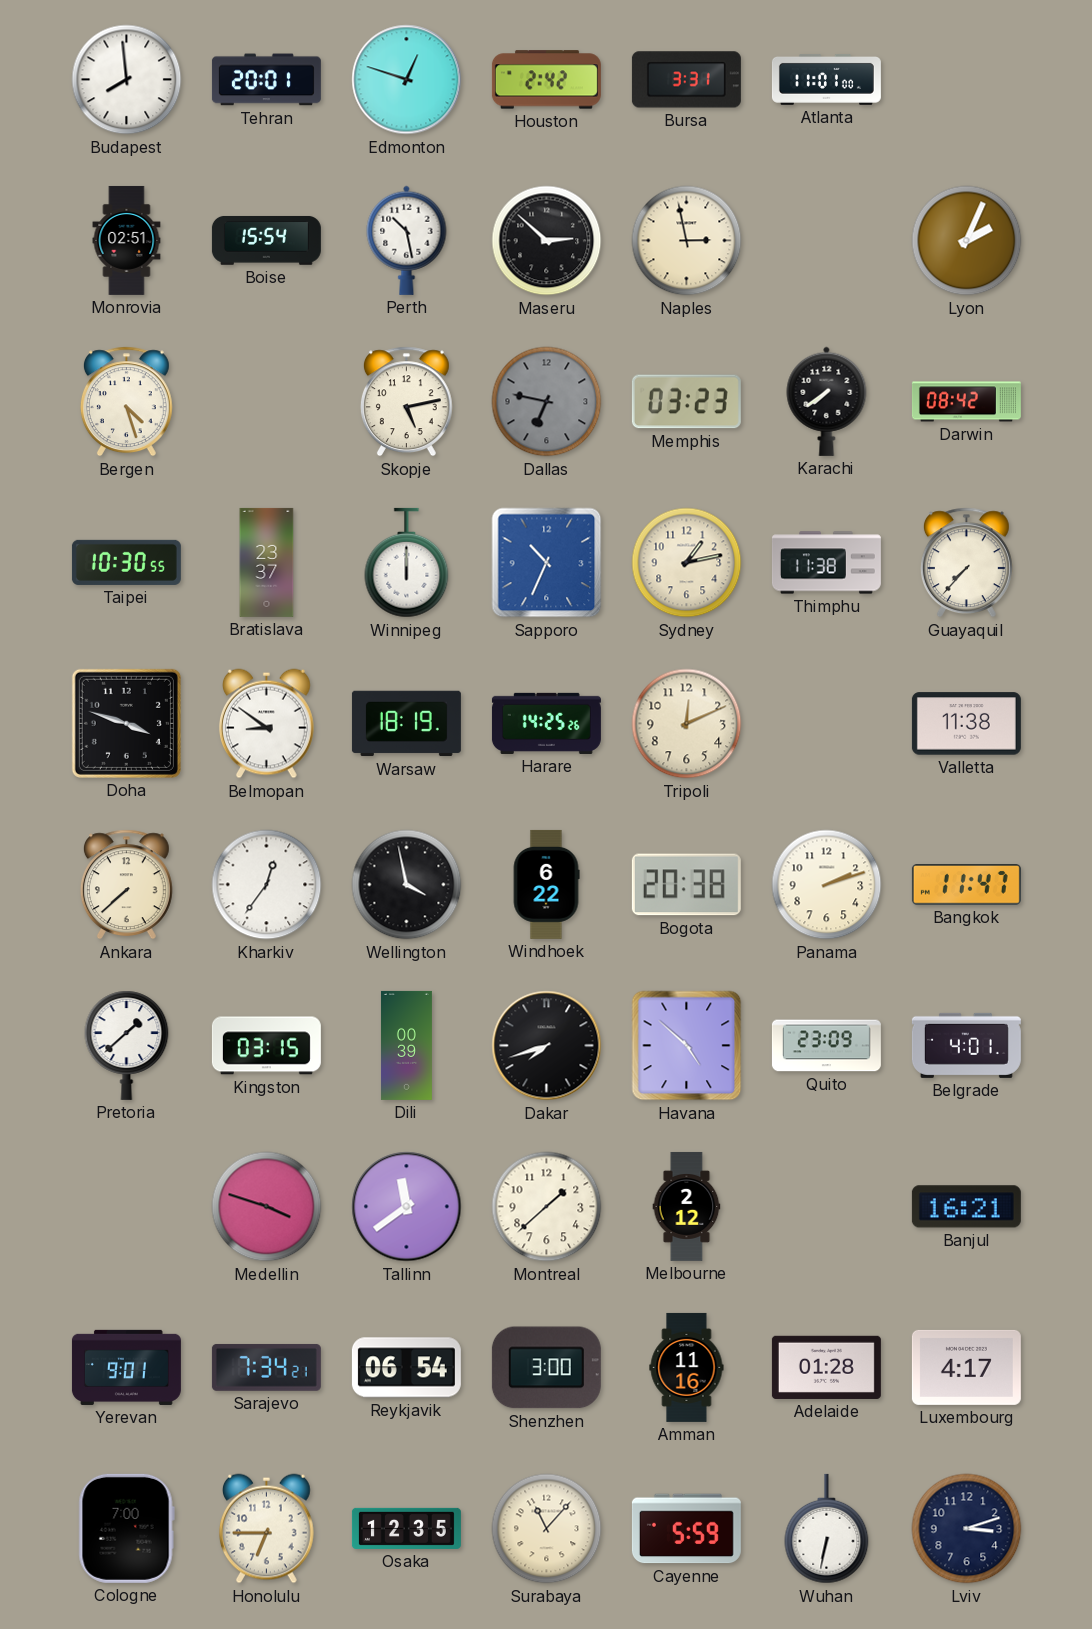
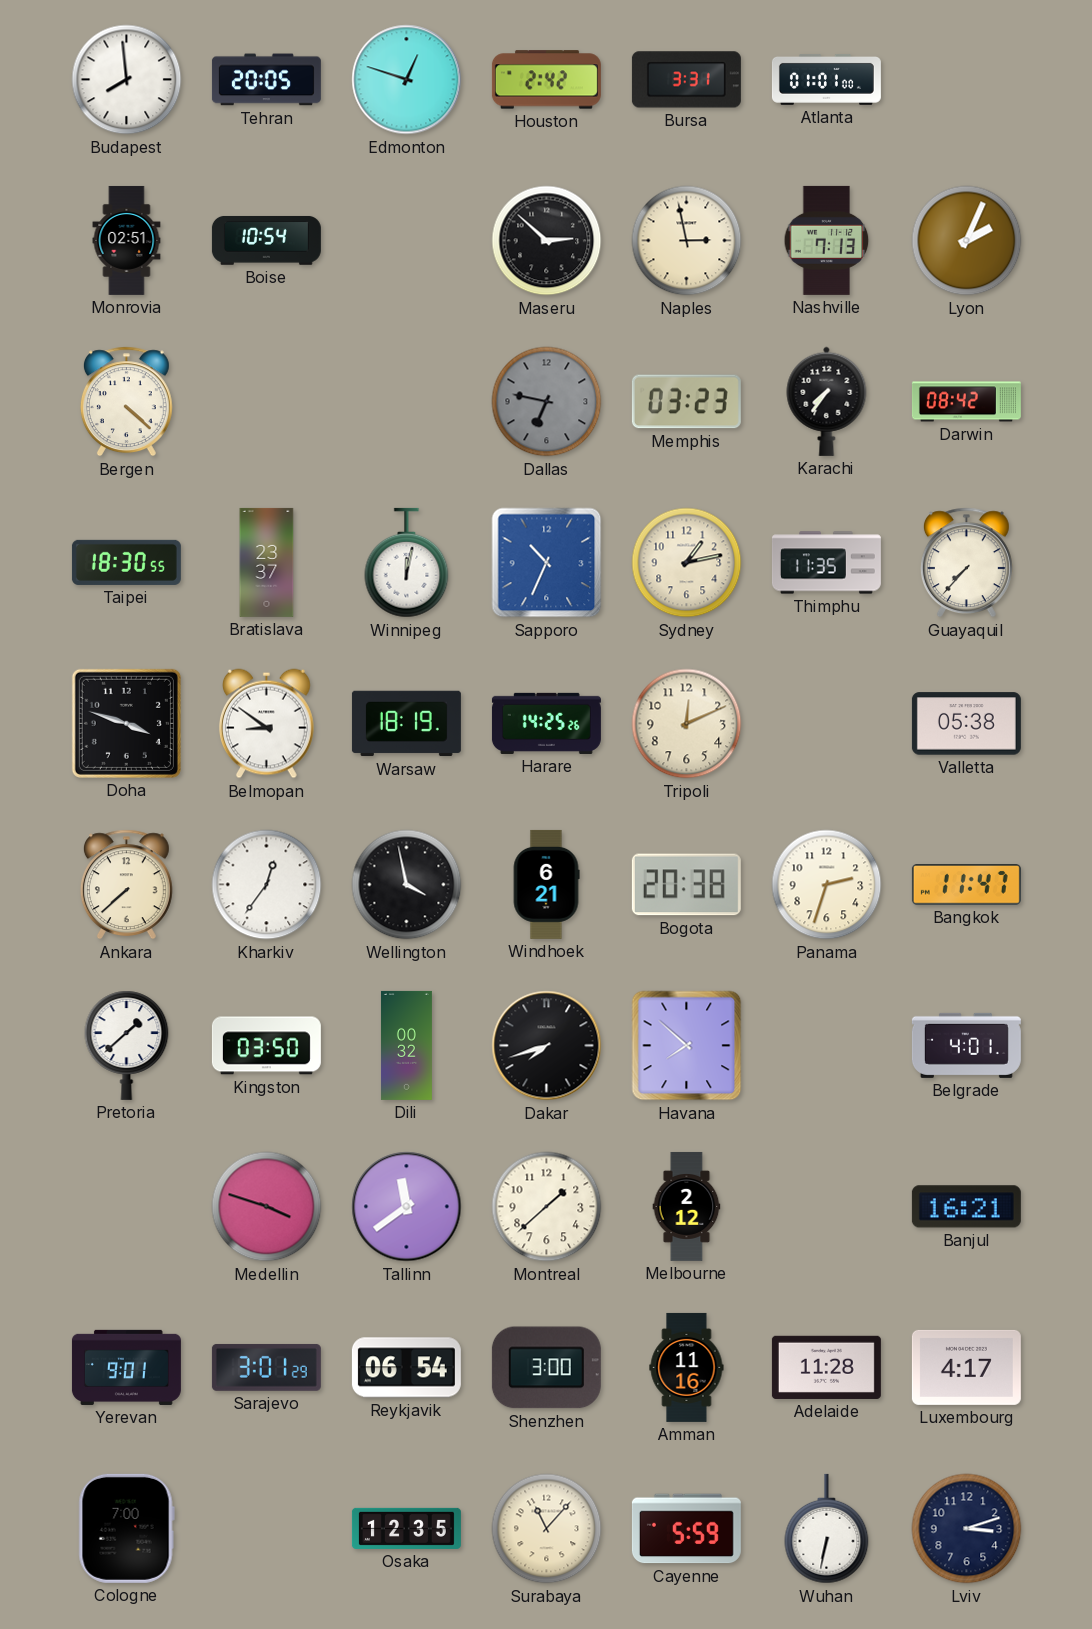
Tehran: 20:01 -> 20:05 (266, 80)
Atlanta: 11:01 -> 01:01 (826, 79)
Boise: 15:54 -> 10:54 (266, 240)
Perth: 10:28 -> none (407, 240)
Nashville: none -> 7:13 (827, 240)
Bergen: 4:27 -> 4:22 (126, 402)
Skopje: 5:13 -> none (406, 402)
Karachi: 7:39 -> 7:36 (827, 401)
Taipei: 10:30 -> 18:30 (126, 562)
Winnipeg: 12:00 -> 12:02 (407, 563)
Thimphu: 11:38 -> 11:35 (826, 563)
Valletta: 11:38 -> 05:38 (966, 724)
Windhoek: 6:22 -> 6:21 (546, 884)
Panama: 2:12 -> 2:33 (827, 885)
Kingston: 03:15 -> 03:50 (266, 1046)
Dili: 00:39 -> 00:32 (406, 1045)
Havana: 4:52 -> 7:52 (687, 1046)
Quito: 23:09 -> none (826, 1046)
Sarajevo: 7:34 -> 3:01 (266, 1367)
Adelaide: 01:28 -> 11:28 (826, 1367)
Honolulu: 6:45 -> none (266, 1529)
